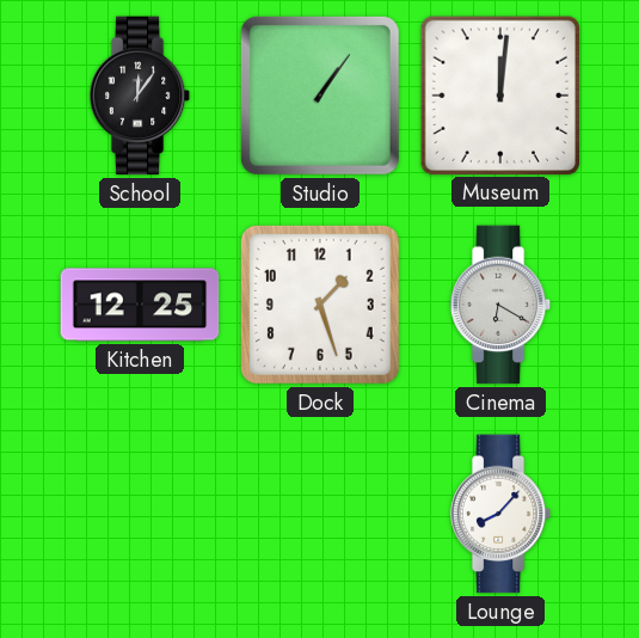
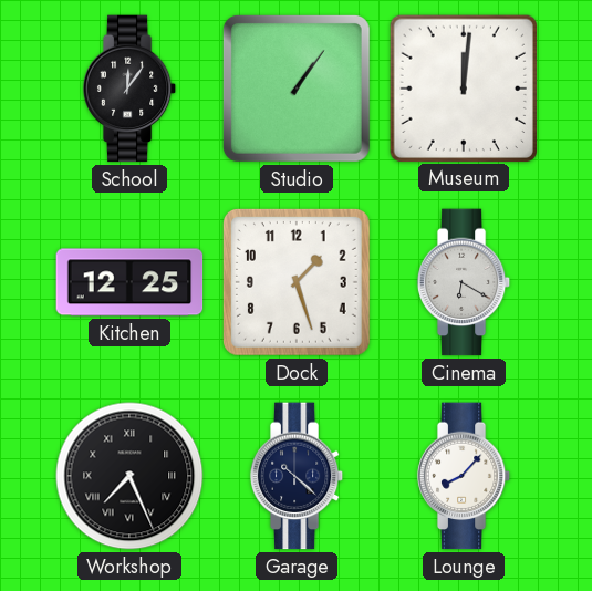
Workshop: none -> 7:26 (129, 476)
Garage: none -> 10:22 (297, 476)
